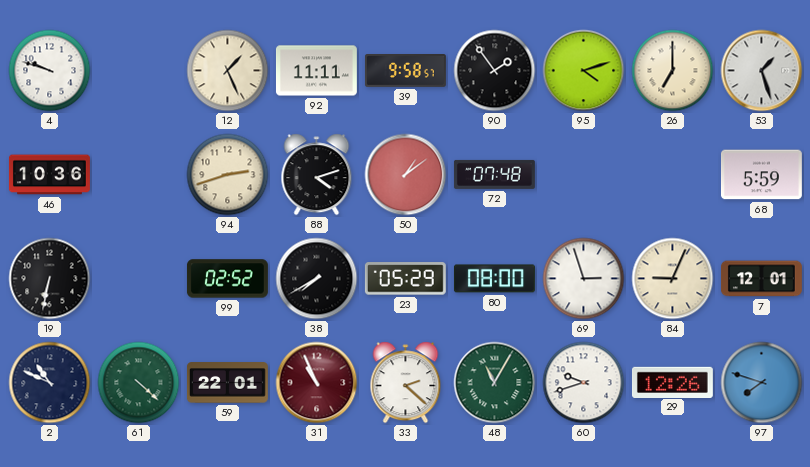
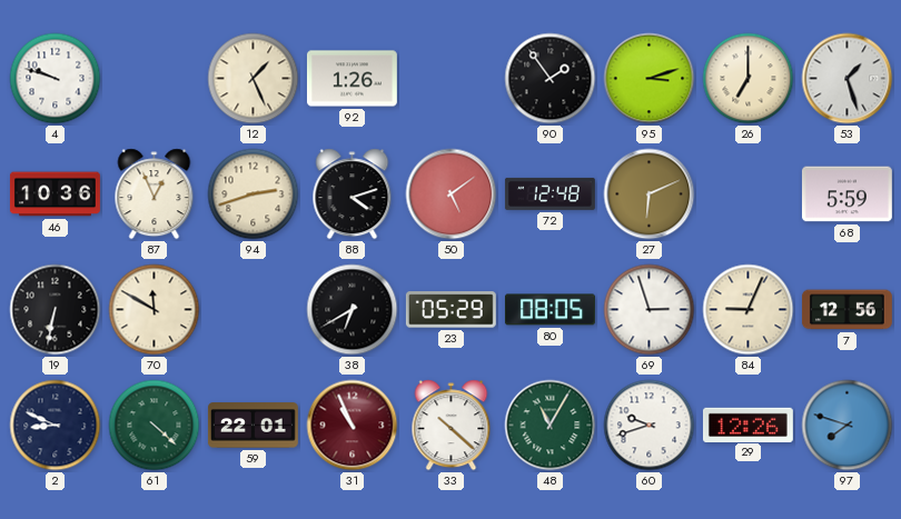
92: 11:11 -> 1:26 (352, 79)
39: 9:58 -> none (405, 71)
95: 4:12 -> 3:12 (650, 79)
87: none -> 12:56 (155, 194)
50: 1:09 -> 5:09 (452, 194)
72: 07:48 -> 12:48 (549, 193)
27: none -> 6:11 (650, 194)
70: none -> 11:50 (155, 310)
99: 02:52 -> none (227, 279)
38: 7:40 -> 6:40 (353, 310)
80: 08:00 -> 08:05 (549, 310)
7: 12:01 -> 12:56 (846, 310)
2: 10:49 -> 8:49 (56, 426)
33: 2:22 -> 10:22 (452, 426)
